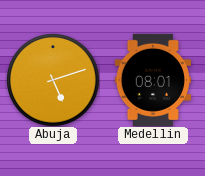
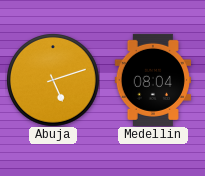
Medellin: 08:01 -> 08:04 (152, 80)
